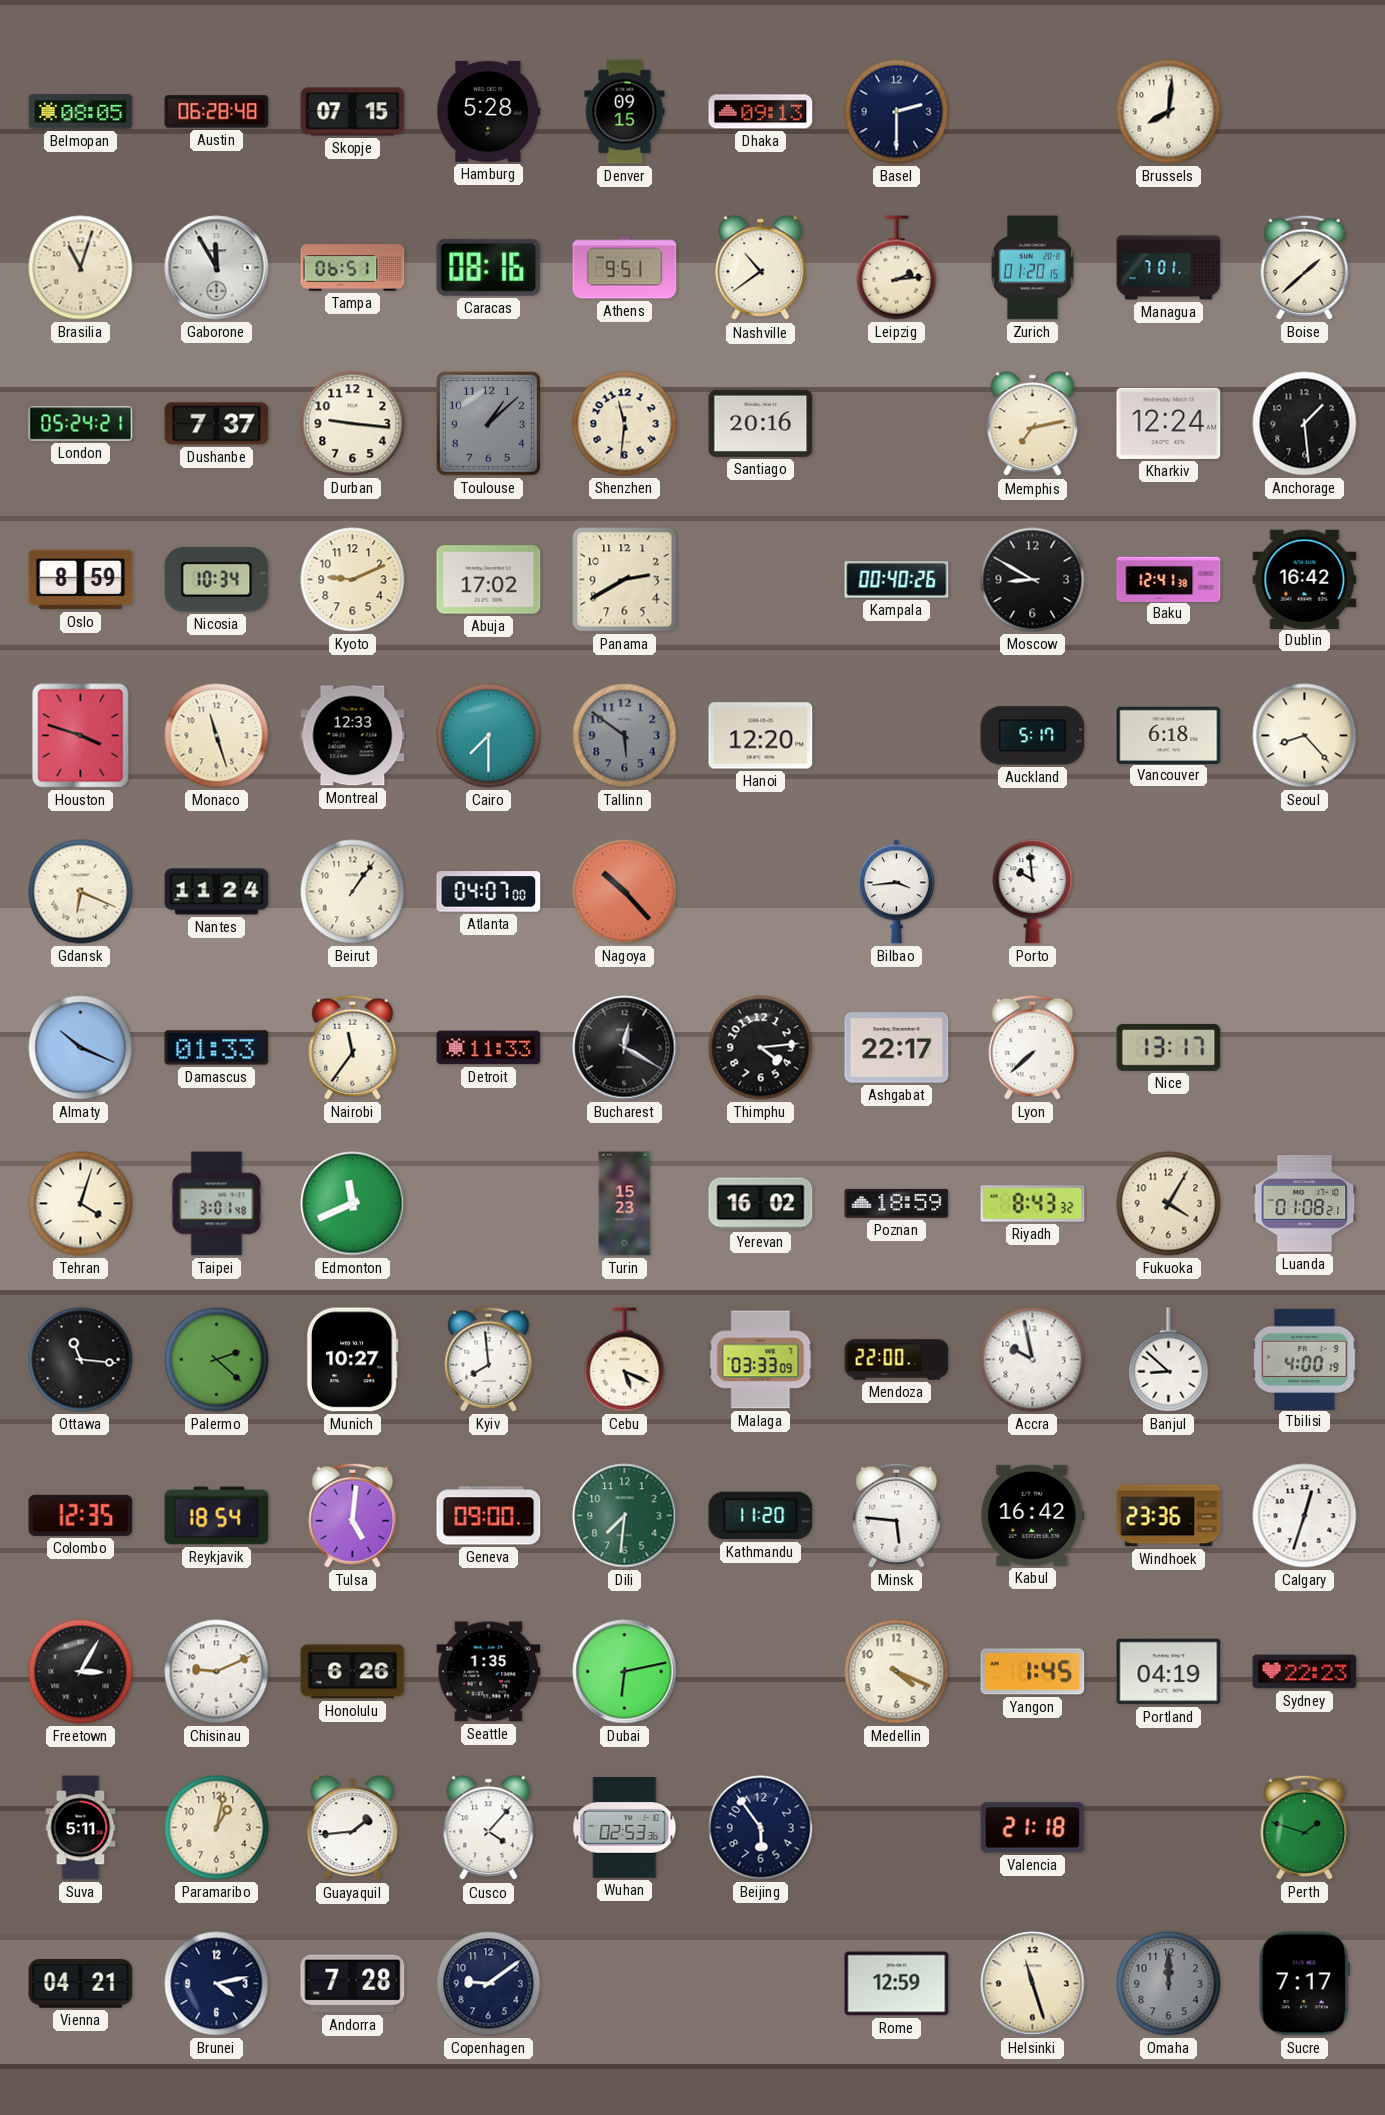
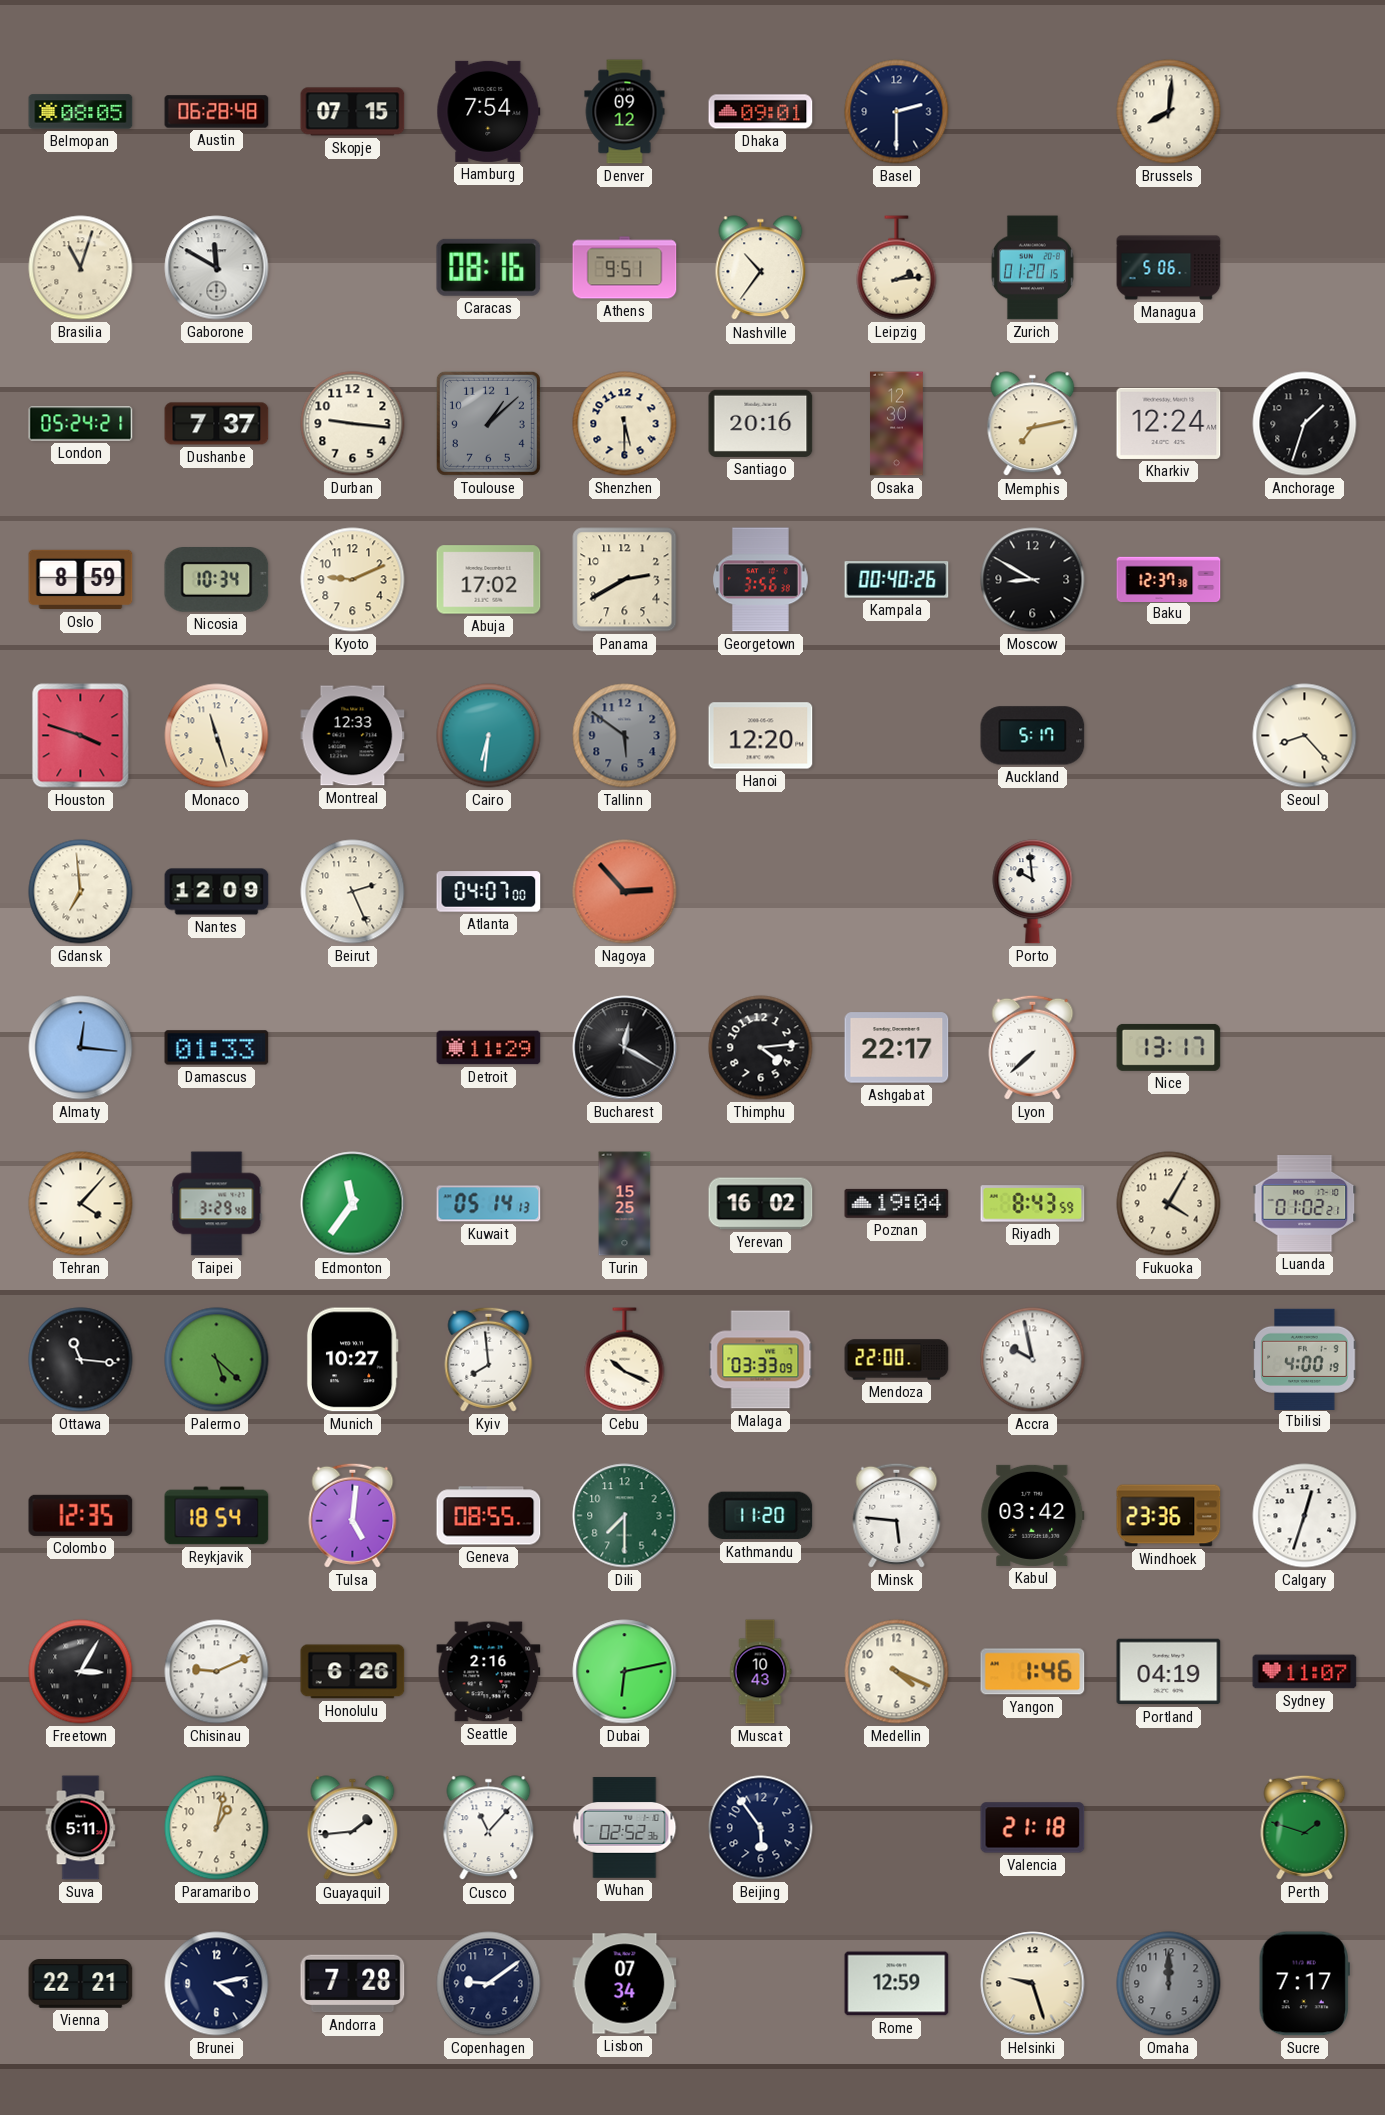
Hamburg: 5:28 -> 7:54 (489, 111)
Denver: 09:15 -> 09:12 (625, 112)
Dhaka: 09:13 -> 09:01 (761, 112)
Gaborone: 11:55 -> 11:50 (217, 268)
Tampa: 06:51 -> none (353, 268)
Nashville: 10:39 -> 10:36 (761, 268)
Managua: 7:01 -> 5:06 (1169, 268)
Boise: 1:38 -> none (1305, 267)
Shenzhen: 11:31 -> 5:30 (625, 424)
Osaka: none -> 12:30 (896, 424)
Anchorage: 1:29 -> 1:33 (1305, 424)
Georgetown: none -> 3:56 (761, 580)
Baku: 12:41 -> 12:37 (1169, 579)
Dublin: 16:42 -> none (1305, 579)
Cairo: 7:30 -> 6:31 (489, 736)
Vancouver: 6:18 -> none (1169, 735)
Gdansk: 6:19 -> 6:59 (81, 892)
Nantes: 11:24 -> 12:09 (217, 892)
Beirut: 1:06 -> 2:26 (353, 892)
Nagoya: 10:23 -> 2:53 (625, 892)
Bilbao: 3:44 -> none (896, 892)
Almaty: 10:19 -> 12:16 (81, 1048)
Nairobi: 11:36 -> none (353, 1047)
Detroit: 11:33 -> 11:29 (489, 1048)
Tehran: 4:03 -> 4:07 (81, 1204)
Taipei: 3:01 -> 3:29 (217, 1204)
Edmonton: 11:41 -> 11:36 (353, 1204)
Kuwait: none -> 05:14 (489, 1204)
Turin: 15:23 -> 15:25 (625, 1204)
Poznan: 18:59 -> 19:04 (897, 1203)
Riyadh: 8:43:32 -> 8:43:59 (1033, 1204)
Luanda: 01:08 -> 01:02 (1305, 1204)
Palermo: 2:22 -> 5:22 (217, 1360)
Cebu: 5:19 -> 10:19 (625, 1360)
Banjul: 8:52 -> none (1169, 1360)
Geneva: 09:00 -> 08:55 (489, 1516)
Dili: 7:31 -> 7:30 (625, 1516)
Kabul: 16:42 -> 03:42 (1033, 1515)
Seattle: 1:35 -> 2:16 (489, 1672)
Muscat: none -> 10:43 (760, 1672)
Yangon: 1:45 -> 1:46 (1033, 1672)
Sydney: 22:23 -> 11:07 (1305, 1672)
Cusco: 4:07 -> 11:07 (489, 1828)
Wuhan: 02:53 -> 02:52 (625, 1828)
Vienna: 04:21 -> 22:21 (81, 1984)
Lisbon: none -> 07:34 (625, 1984)
Helsinki: 11:27 -> 9:27 (1033, 1984)
